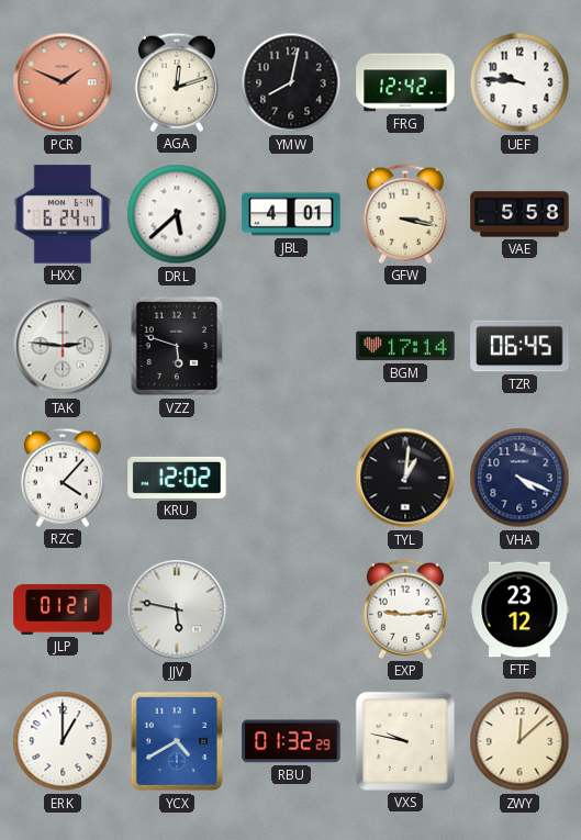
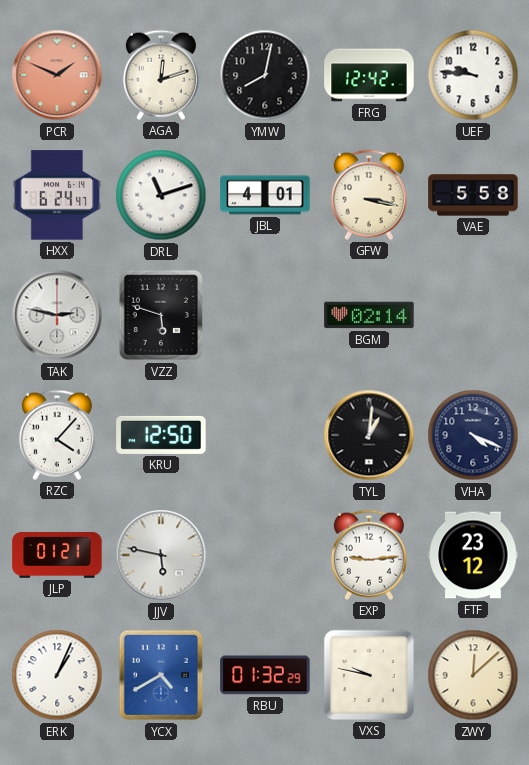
DRL: 5:38 -> 11:12 (161, 195)
TAK: 2:46 -> 2:47 (57, 315)
BGM: 17:14 -> 02:14 (369, 315)
TZR: 06:45 -> none (519, 346)
KRU: 12:02 -> 12:50 (161, 435)
ERK: 1:00 -> 1:04 (57, 675)
